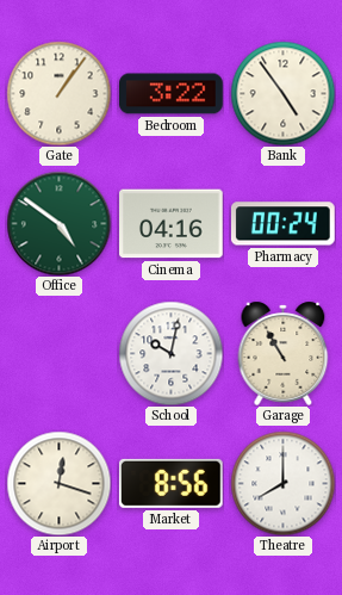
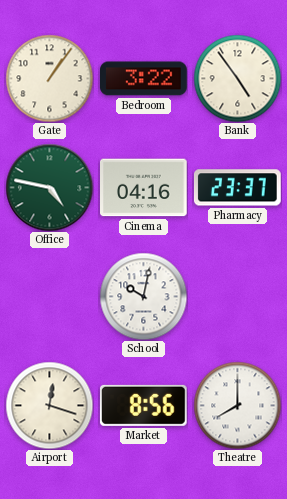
Office: 4:51 -> 4:47 (49, 187)
Pharmacy: 00:24 -> 23:37 (238, 188)
Garage: 10:55 -> none (284, 353)
